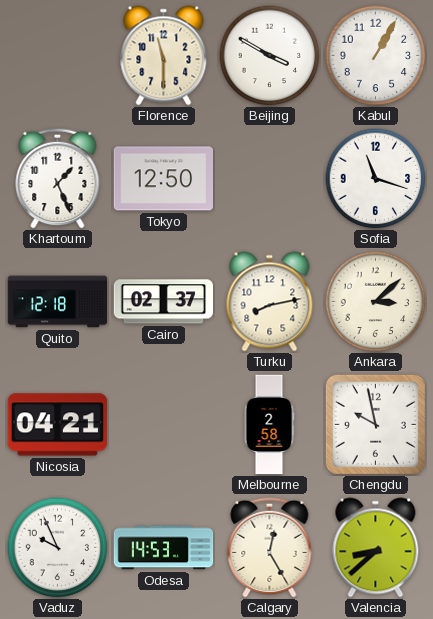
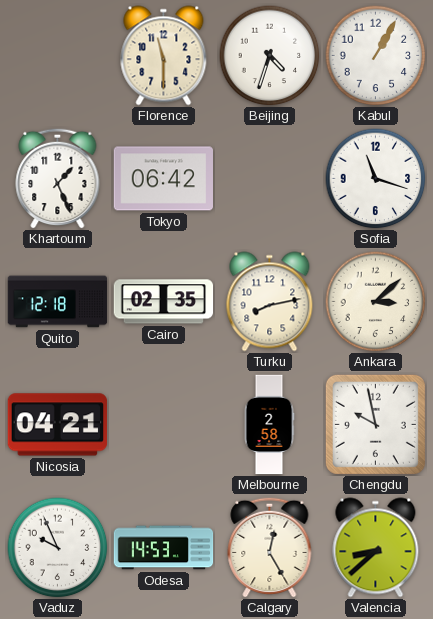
Beijing: 3:50 -> 4:33 (270, 56)
Tokyo: 12:50 -> 06:42 (163, 179)
Cairo: 02:37 -> 02:35 (164, 302)
